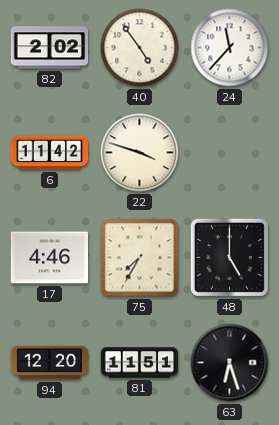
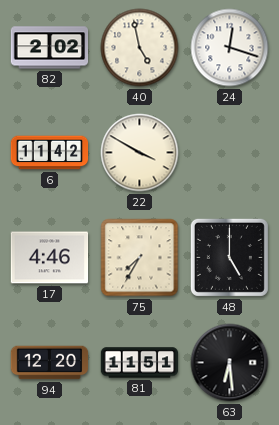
40: 4:54 -> 4:58 (140, 48)
24: 11:37 -> 12:18 (230, 48)
22: 3:48 -> 3:50 (140, 153)
63: 6:27 -> 6:29 (230, 363)
